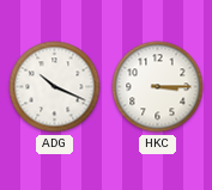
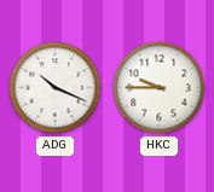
HKC: 3:15 -> 9:45 (160, 88)
